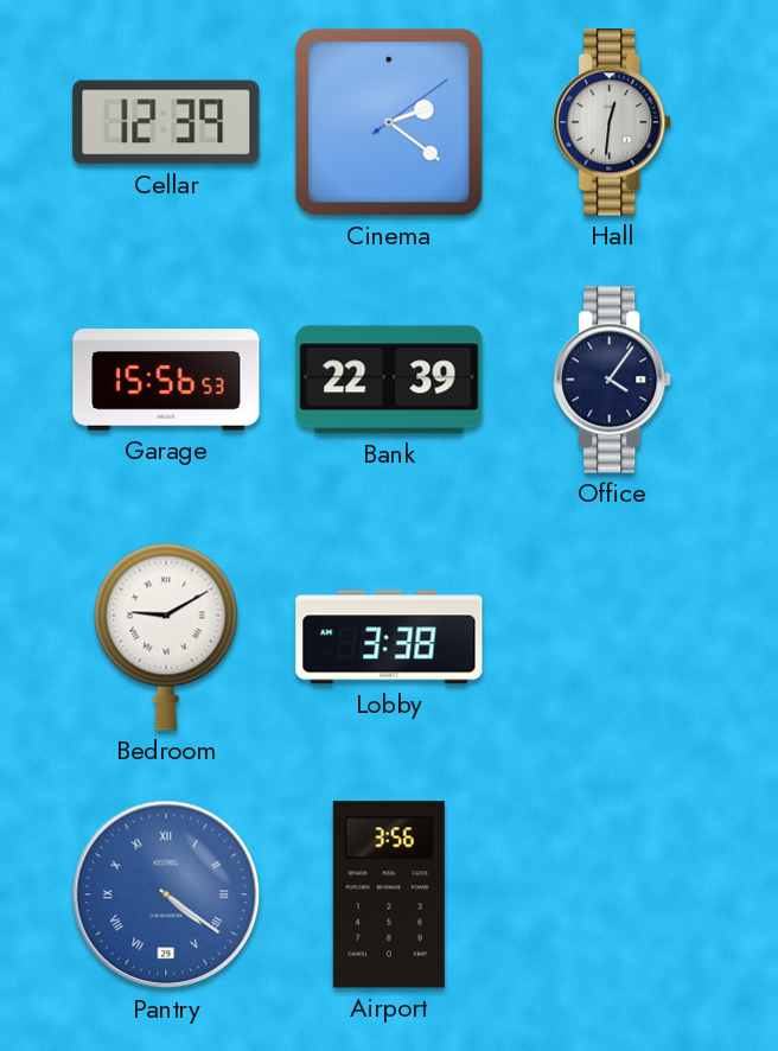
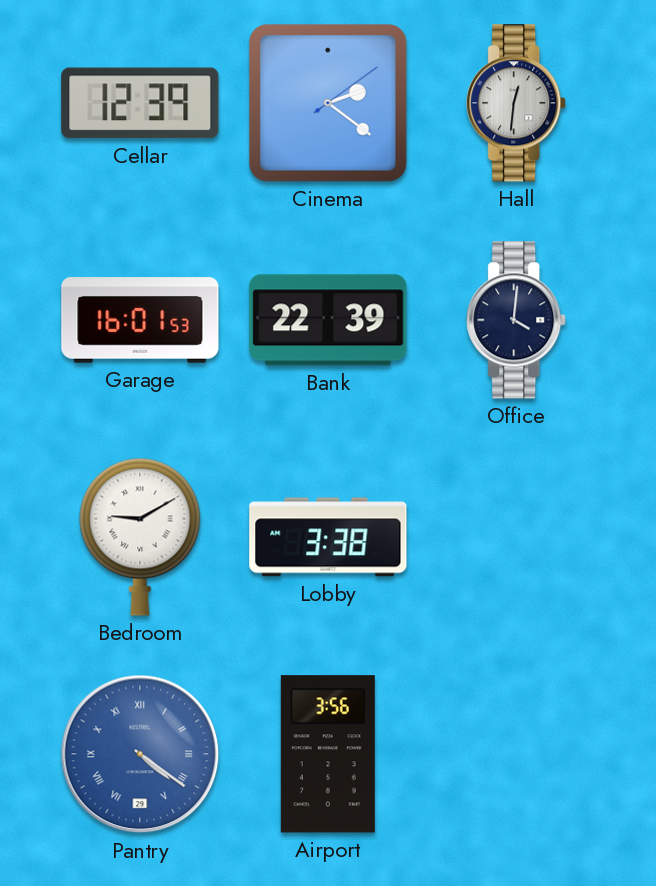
Garage: 15:56 -> 16:01 (140, 320)
Office: 4:06 -> 4:01 (517, 320)
